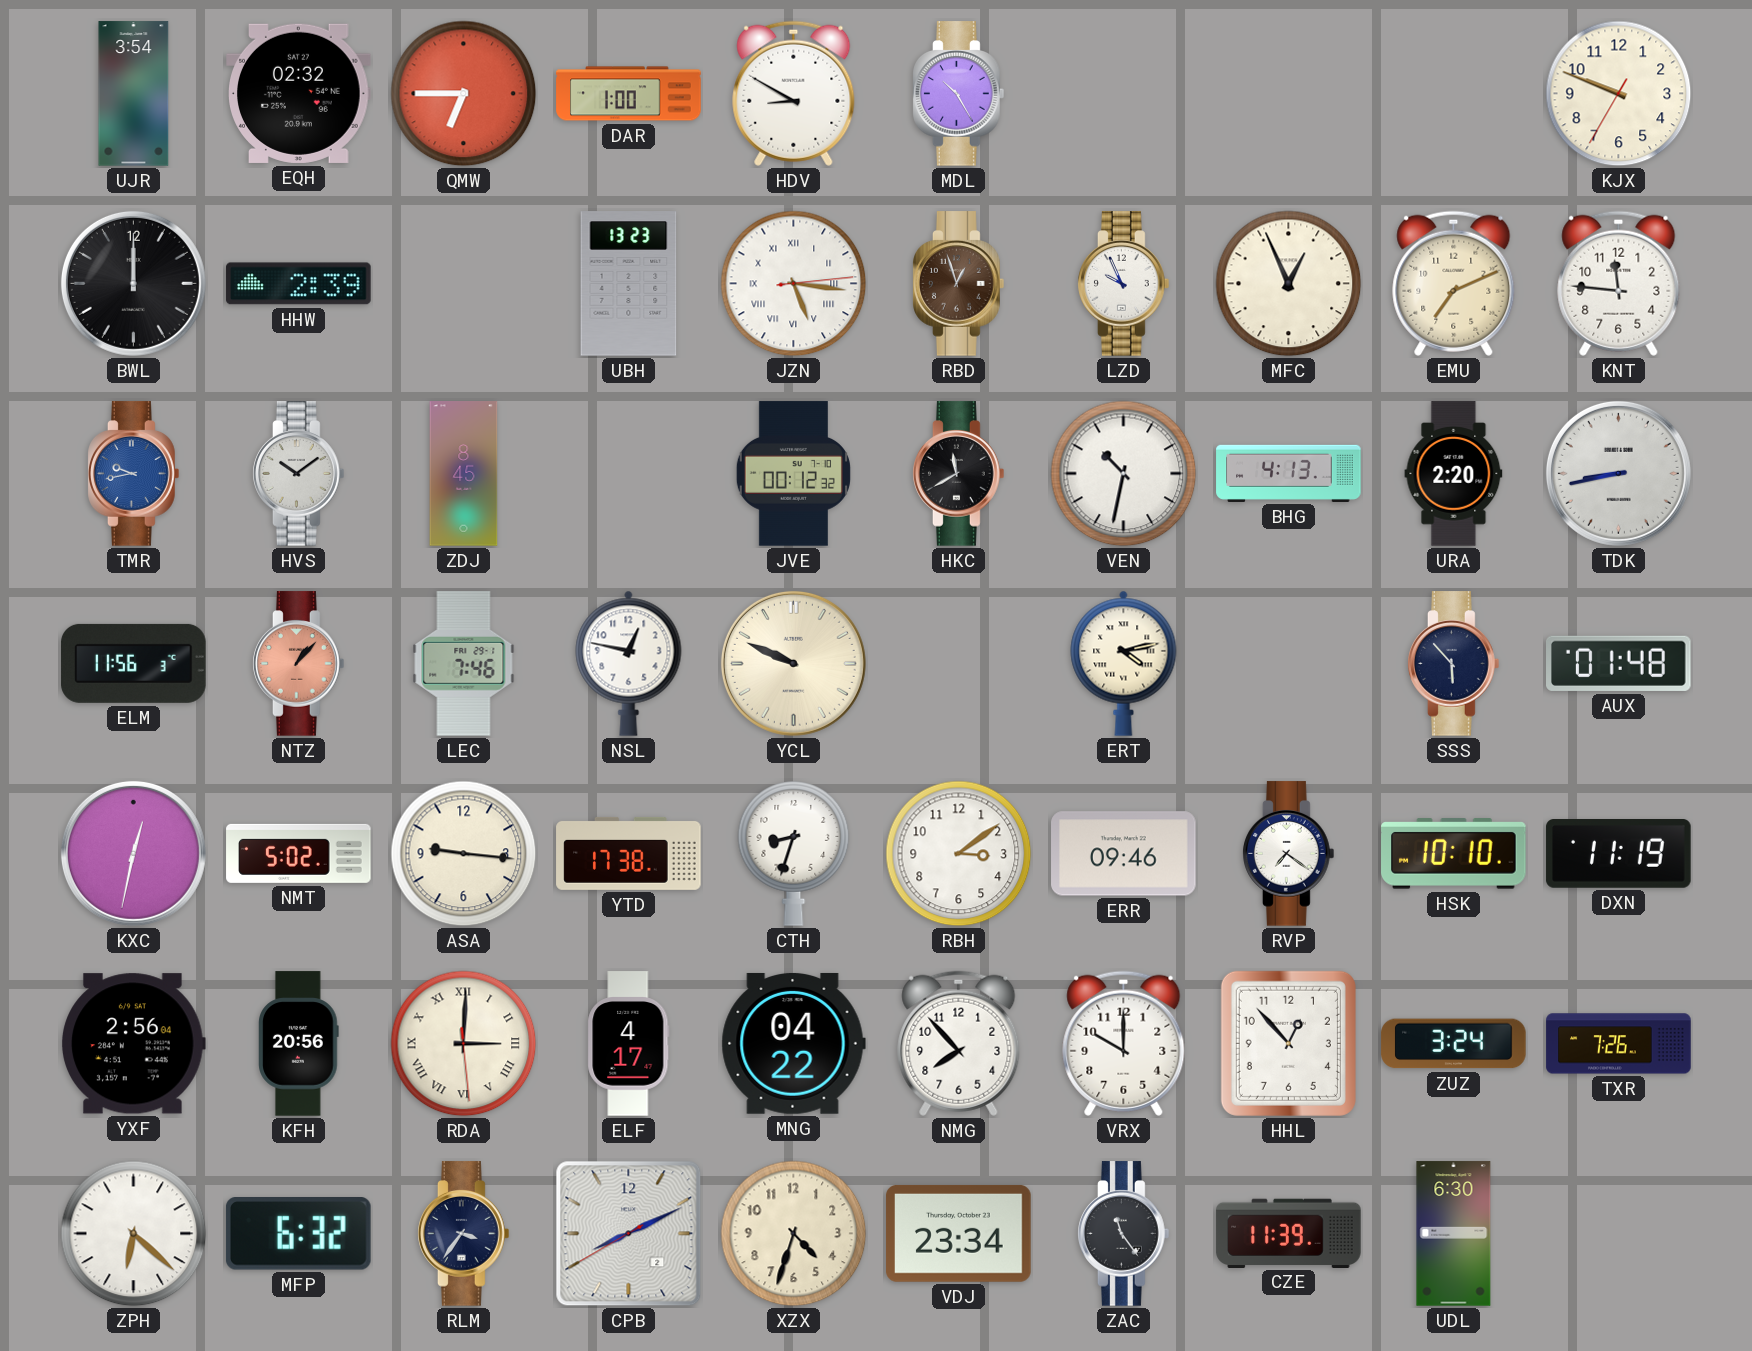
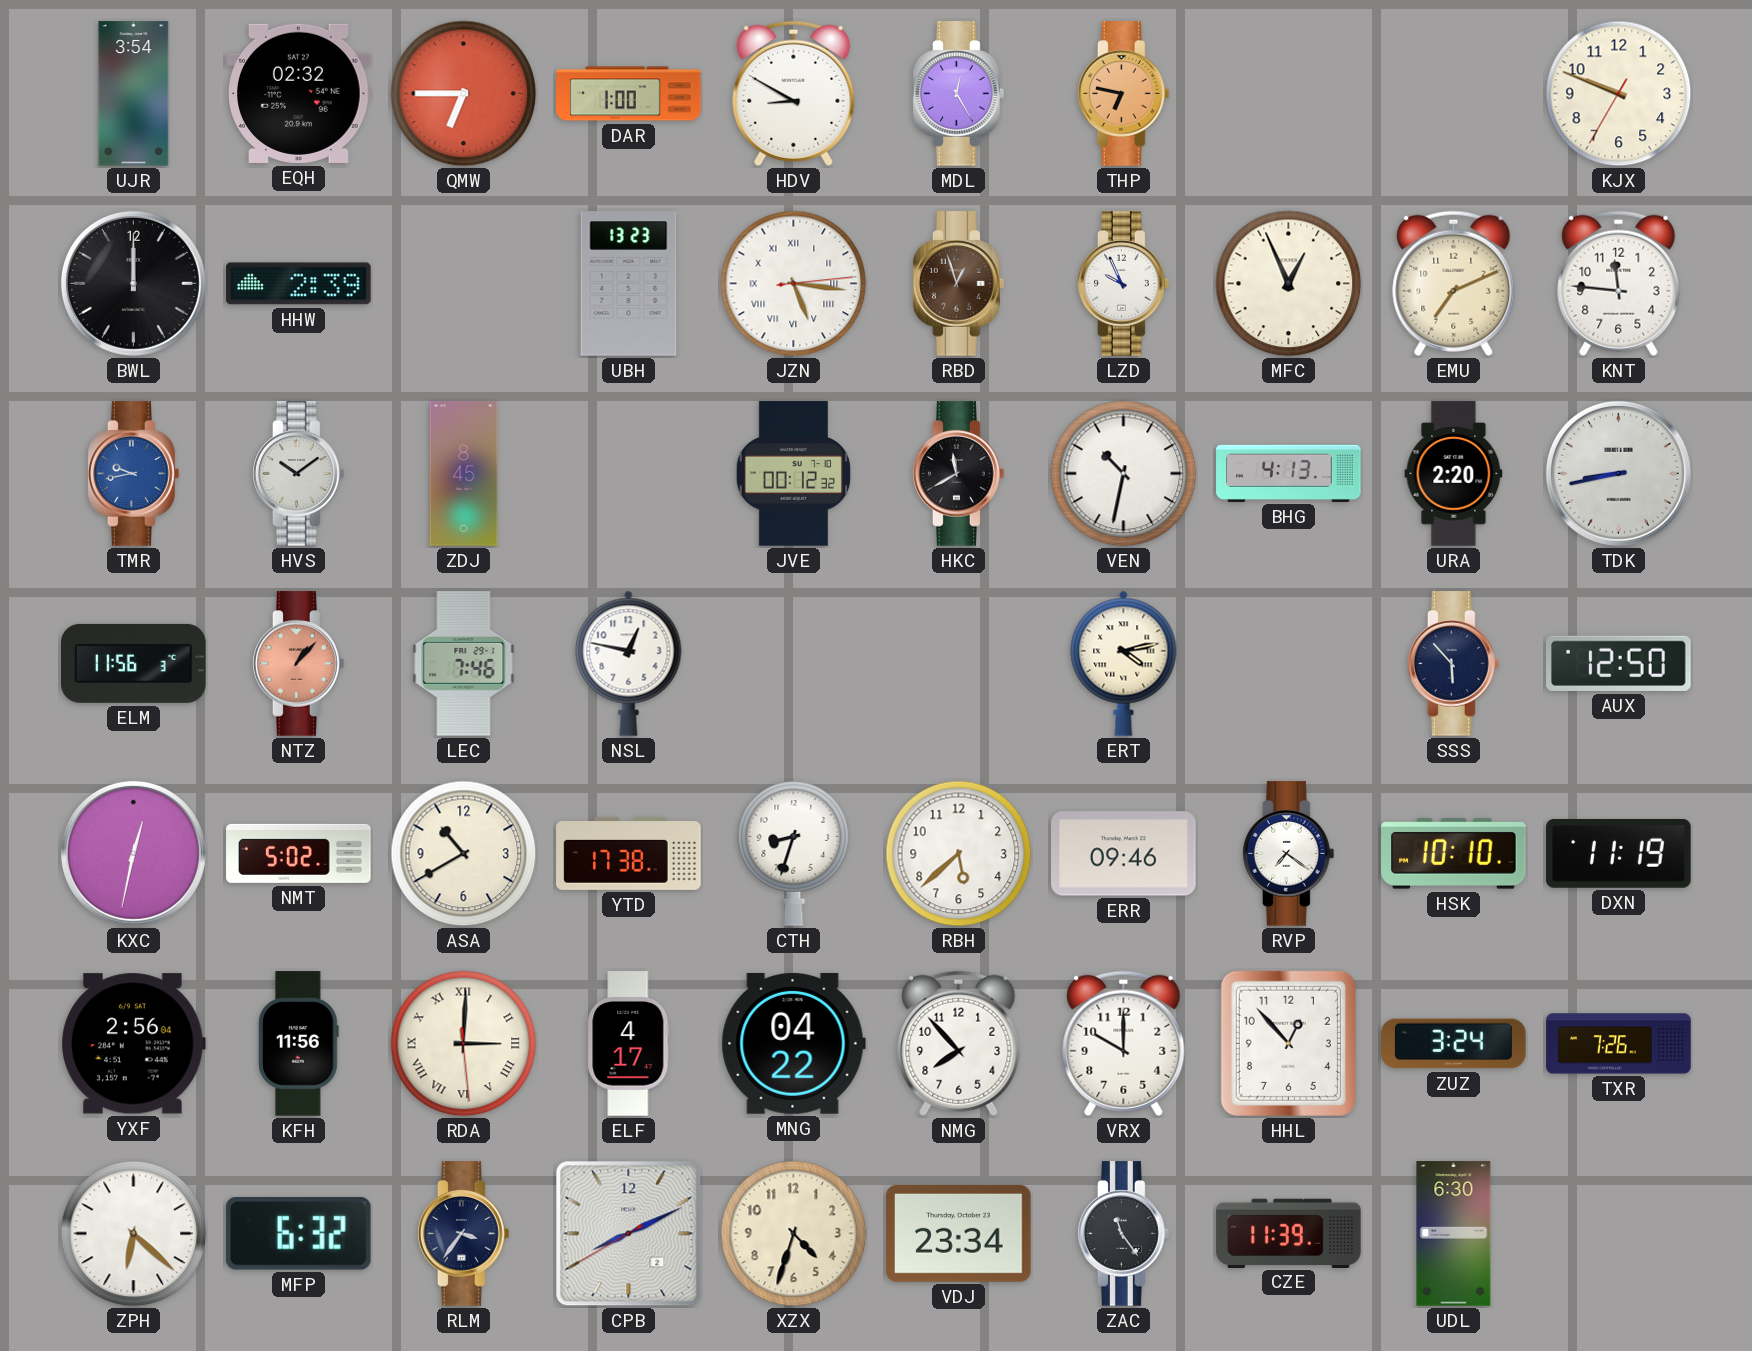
MDL: 10:25 -> 12:25 (959, 94)
THP: none -> 6:47 (1124, 94)
YCL: 9:49 -> none (793, 663)
AUX: 01:48 -> 12:50 (1619, 663)
ASA: 9:16 -> 10:40 (464, 854)
RBH: 3:09 -> 5:38 (959, 854)
KFH: 20:56 -> 11:56 (299, 1044)
